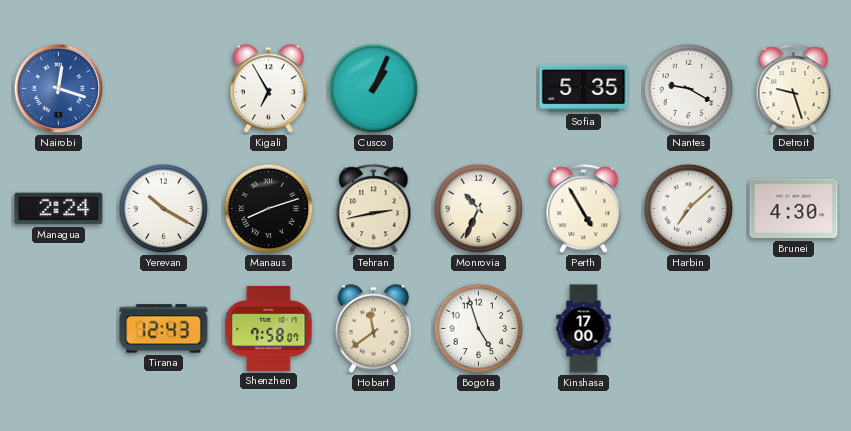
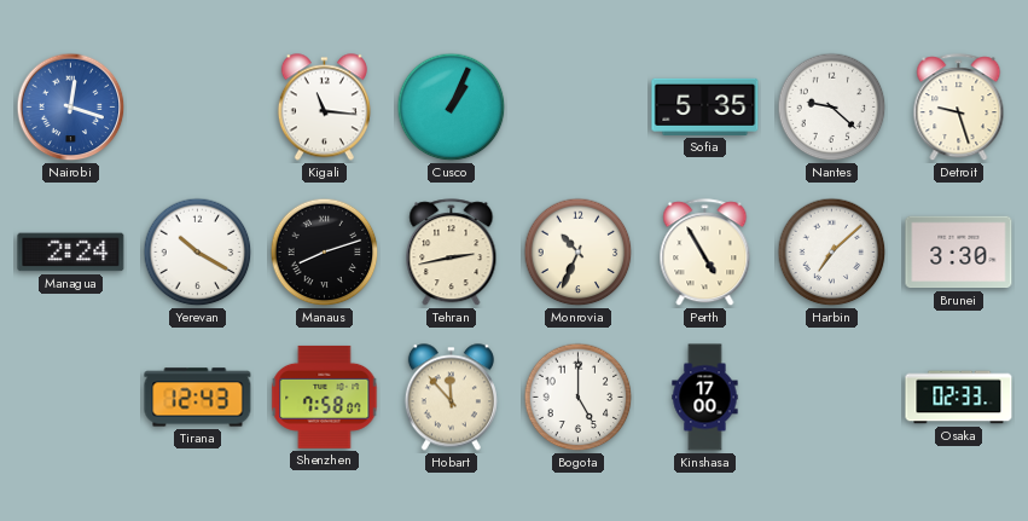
Kigali: 6:55 -> 11:16 (324, 108)
Nantes: 9:20 -> 9:22 (832, 108)
Brunei: 4:30 -> 3:30 (959, 253)
Hobart: 11:39 -> 11:53 (451, 398)
Bogota: 4:57 -> 5:00 (579, 398)
Osaka: none -> 02:33 (959, 398)
